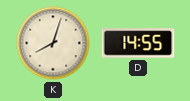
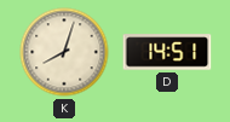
D: 14:55 -> 14:51 (167, 52)
